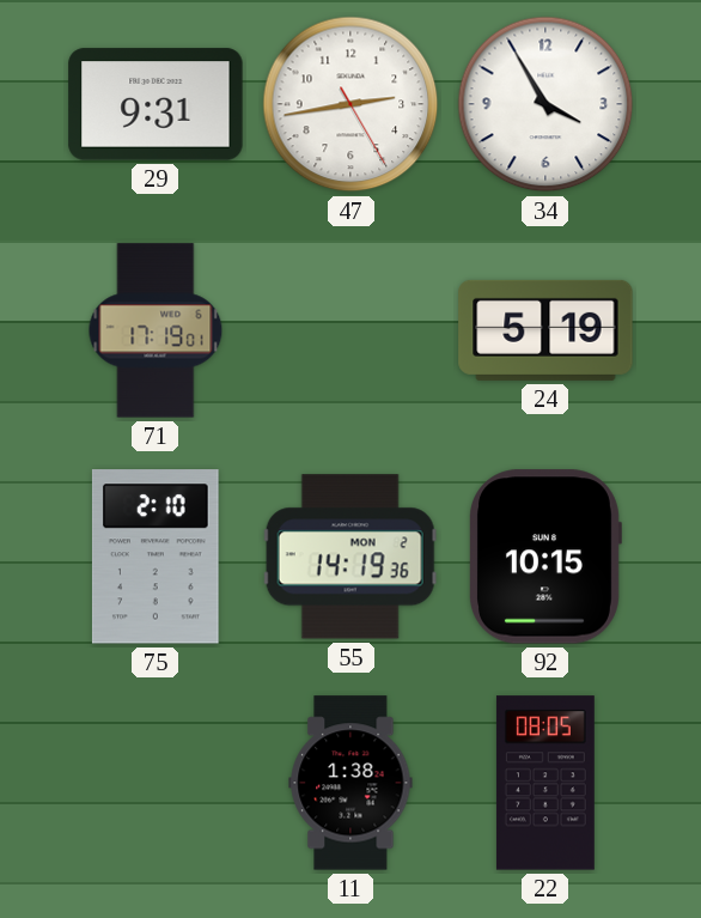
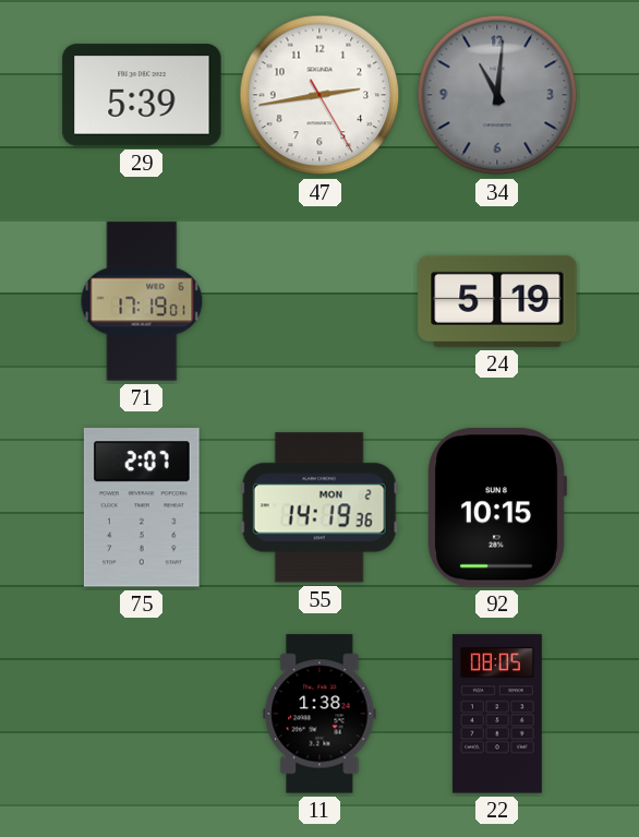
29: 9:31 -> 5:39 (142, 95)
34: 3:55 -> 11:01 (497, 95)
34 dial: white -> grey (497, 95)
75: 2:10 -> 2:07 (142, 507)
